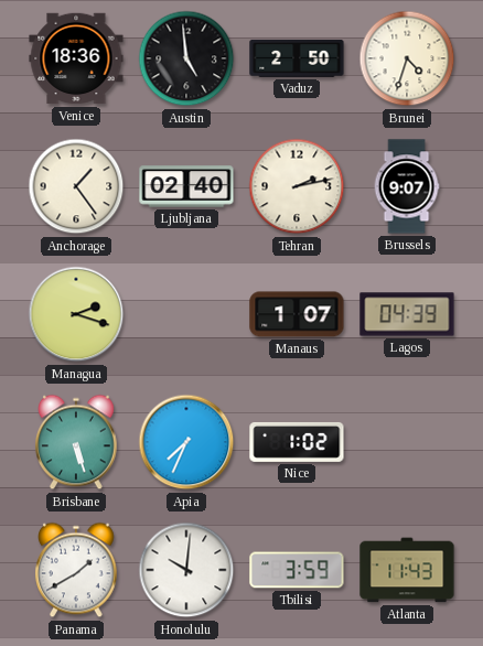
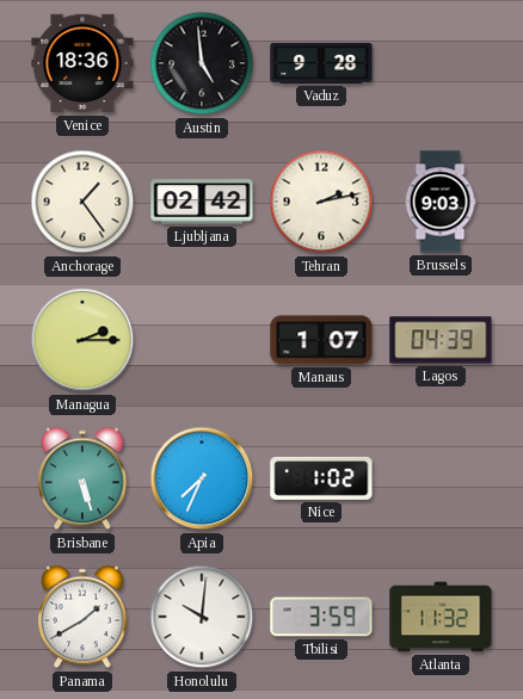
Vaduz: 2:50 -> 9:28 (321, 63)
Brunei: 4:33 -> none (407, 58)
Ljubljana: 02:40 -> 02:42 (202, 202)
Brussels: 9:07 -> 9:03 (441, 202)
Managua: 2:18 -> 2:15 (82, 340)
Atlanta: 11:43 -> 11:32 (441, 617)
